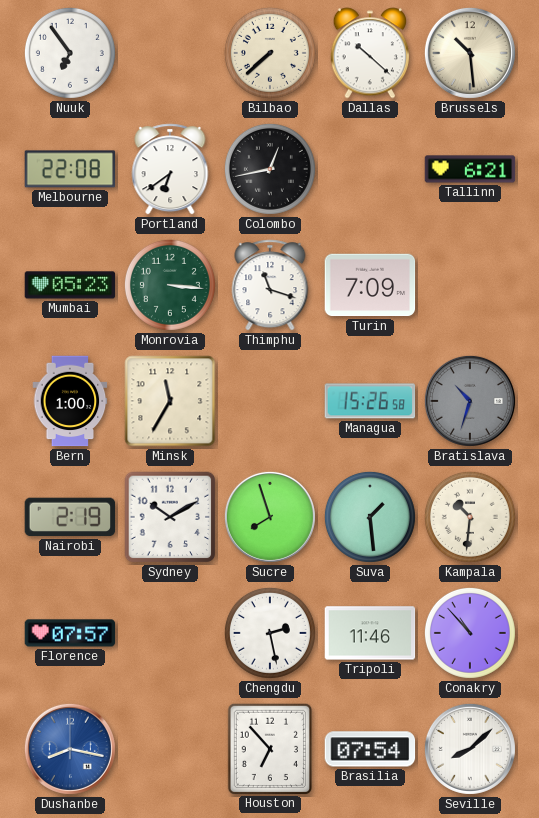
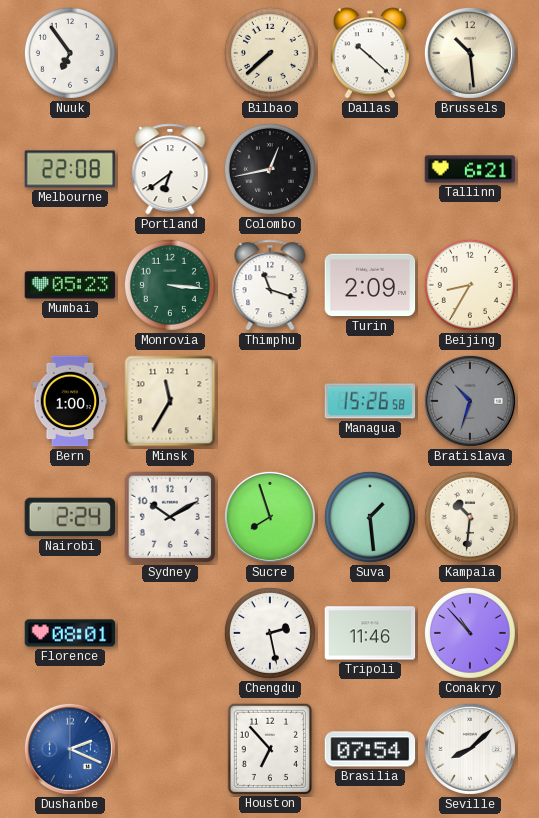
Turin: 7:09 -> 2:09 (370, 285)
Beijing: none -> 8:35 (470, 285)
Nairobi: 2:19 -> 2:24 (70, 517)
Florence: 07:57 -> 08:01 (70, 633)
Dushanbe: 8:17 -> 2:19 (70, 749)
